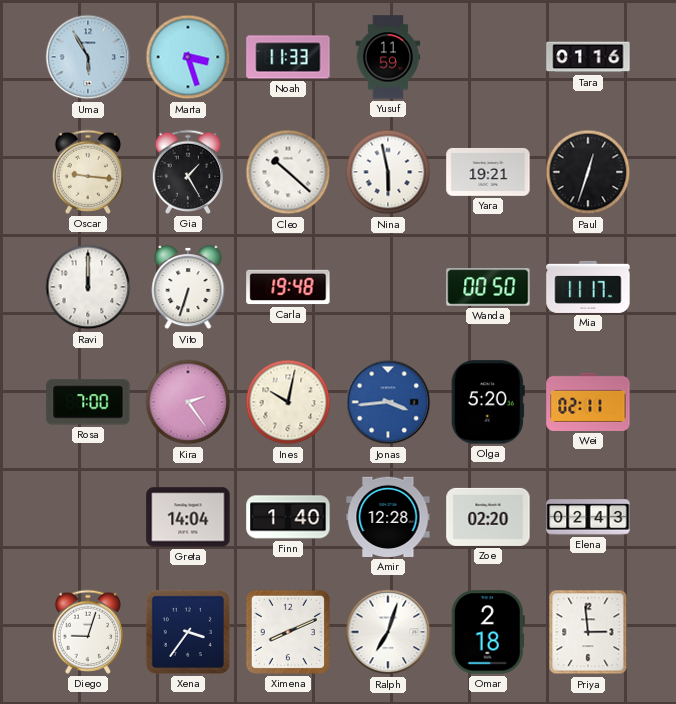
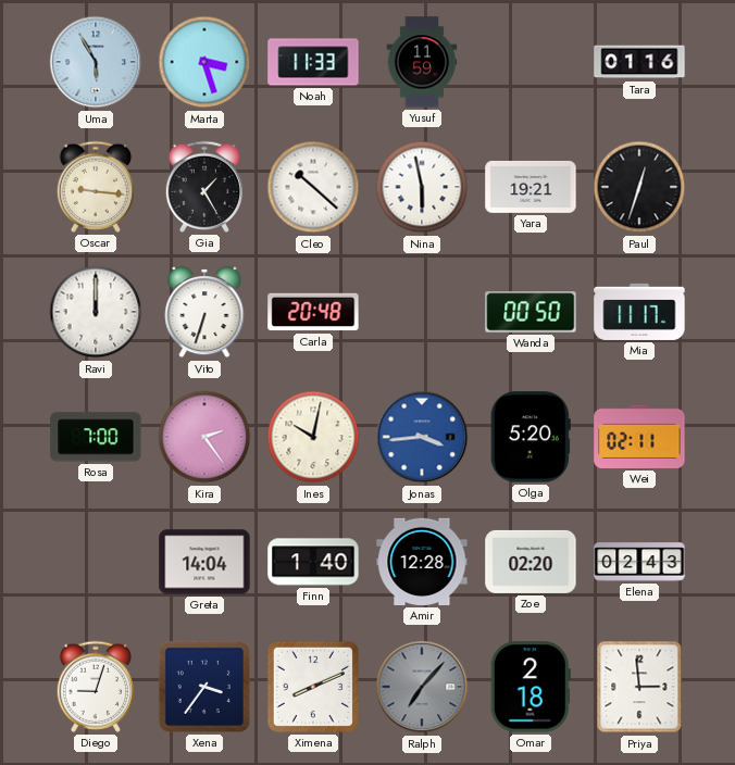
Carla: 19:48 -> 20:48 (313, 312)
Ralph: 7:03 -> 7:07 (422, 687)
Ralph dial: white -> grey (422, 687)
